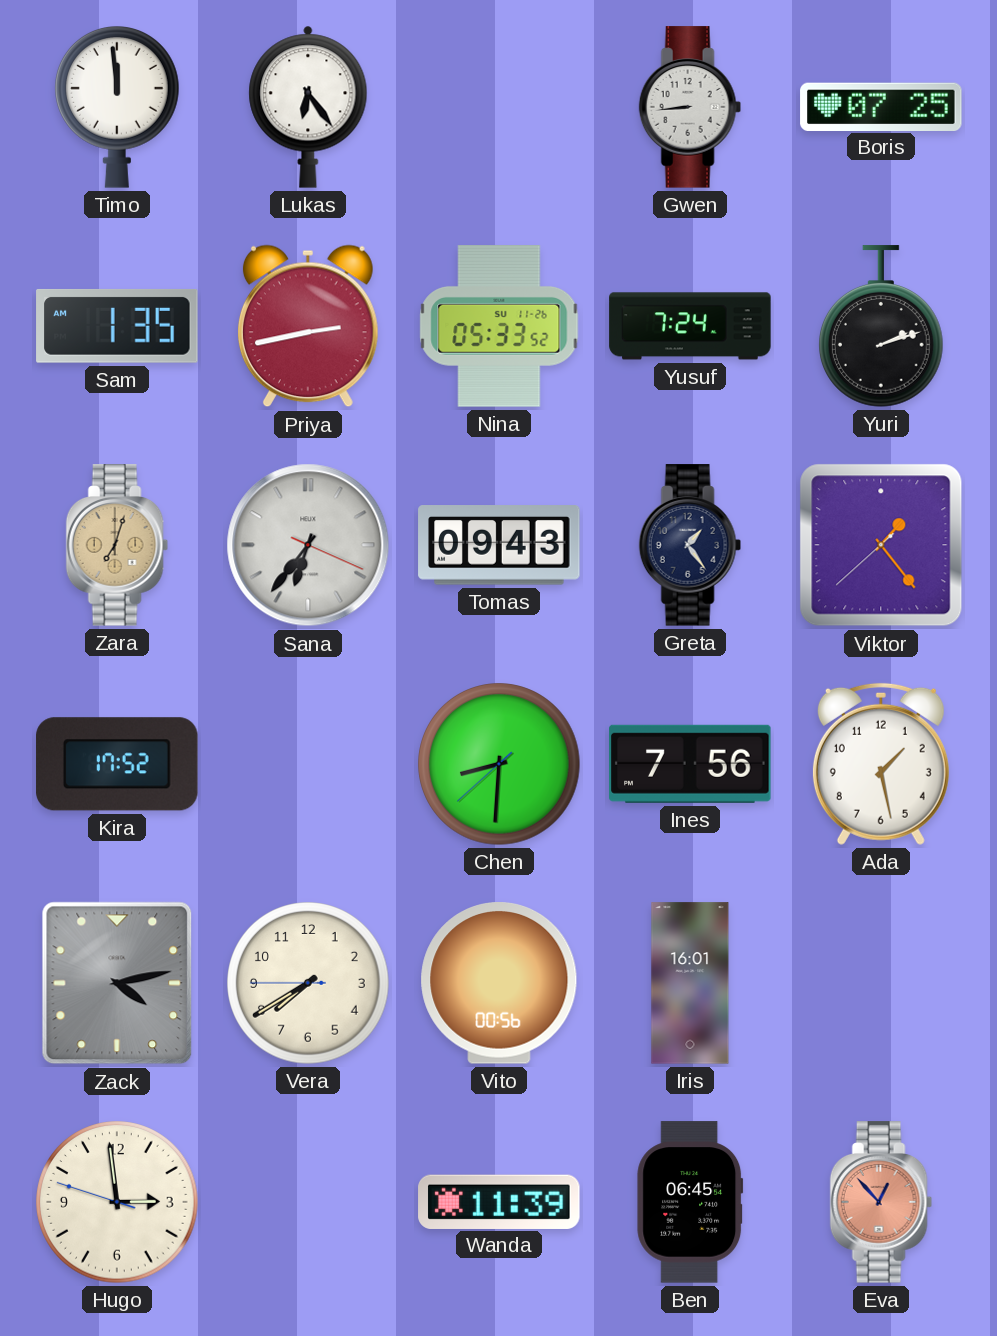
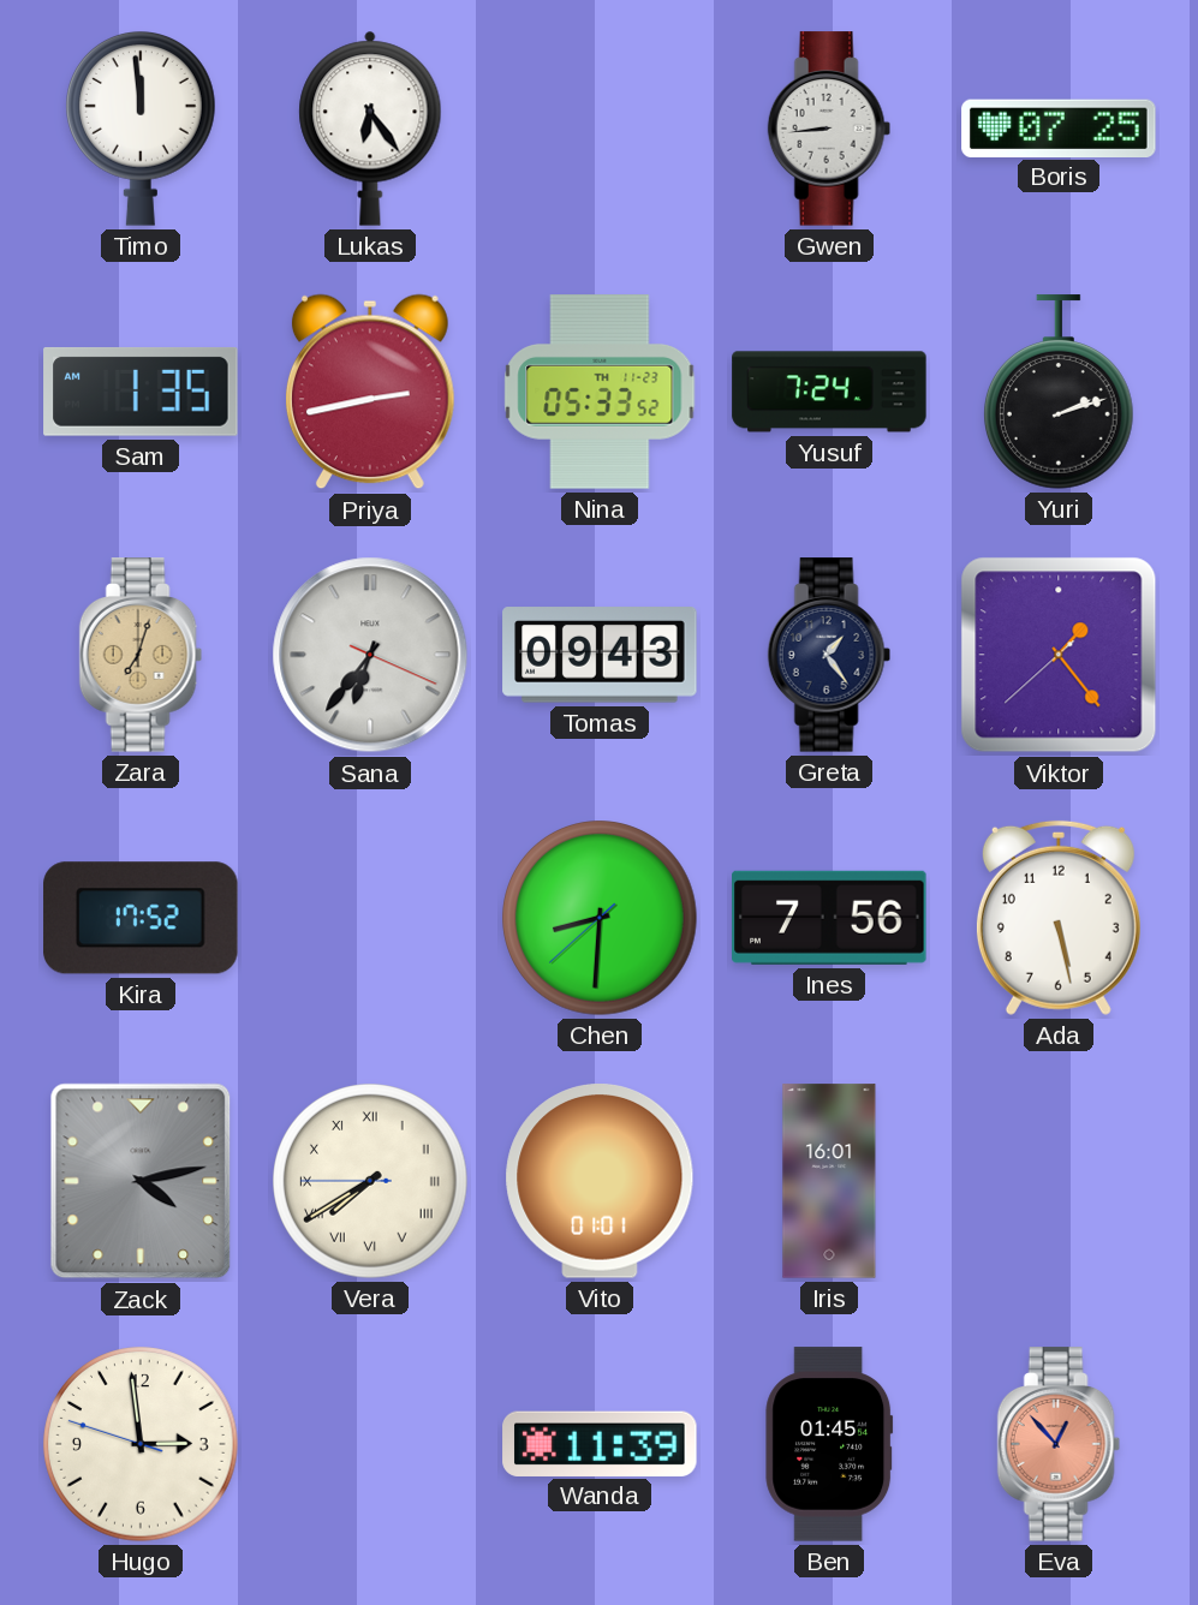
Nina date: SU 11-26 -> TH 11-23 (600, 392)
Ada: 1:28 -> 5:28 (1059, 918)
Vera numerals: Arabic -> Roman (370, 1181)
Vito: 00:56 -> 01:01 (600, 1181)
Ben: 06:45 -> 01:45 (829, 1444)
